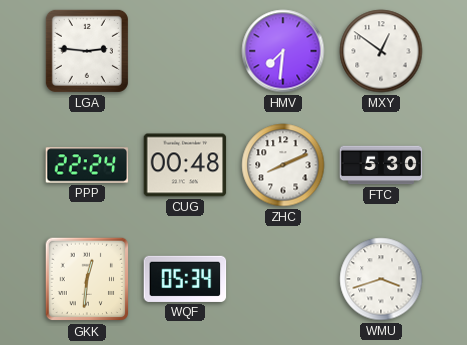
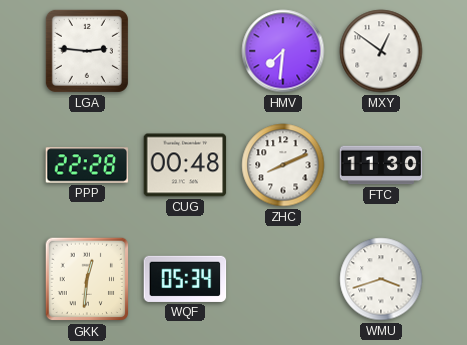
PPP: 22:24 -> 22:28 (87, 165)
FTC: 5:30 -> 11:30 (381, 165)
